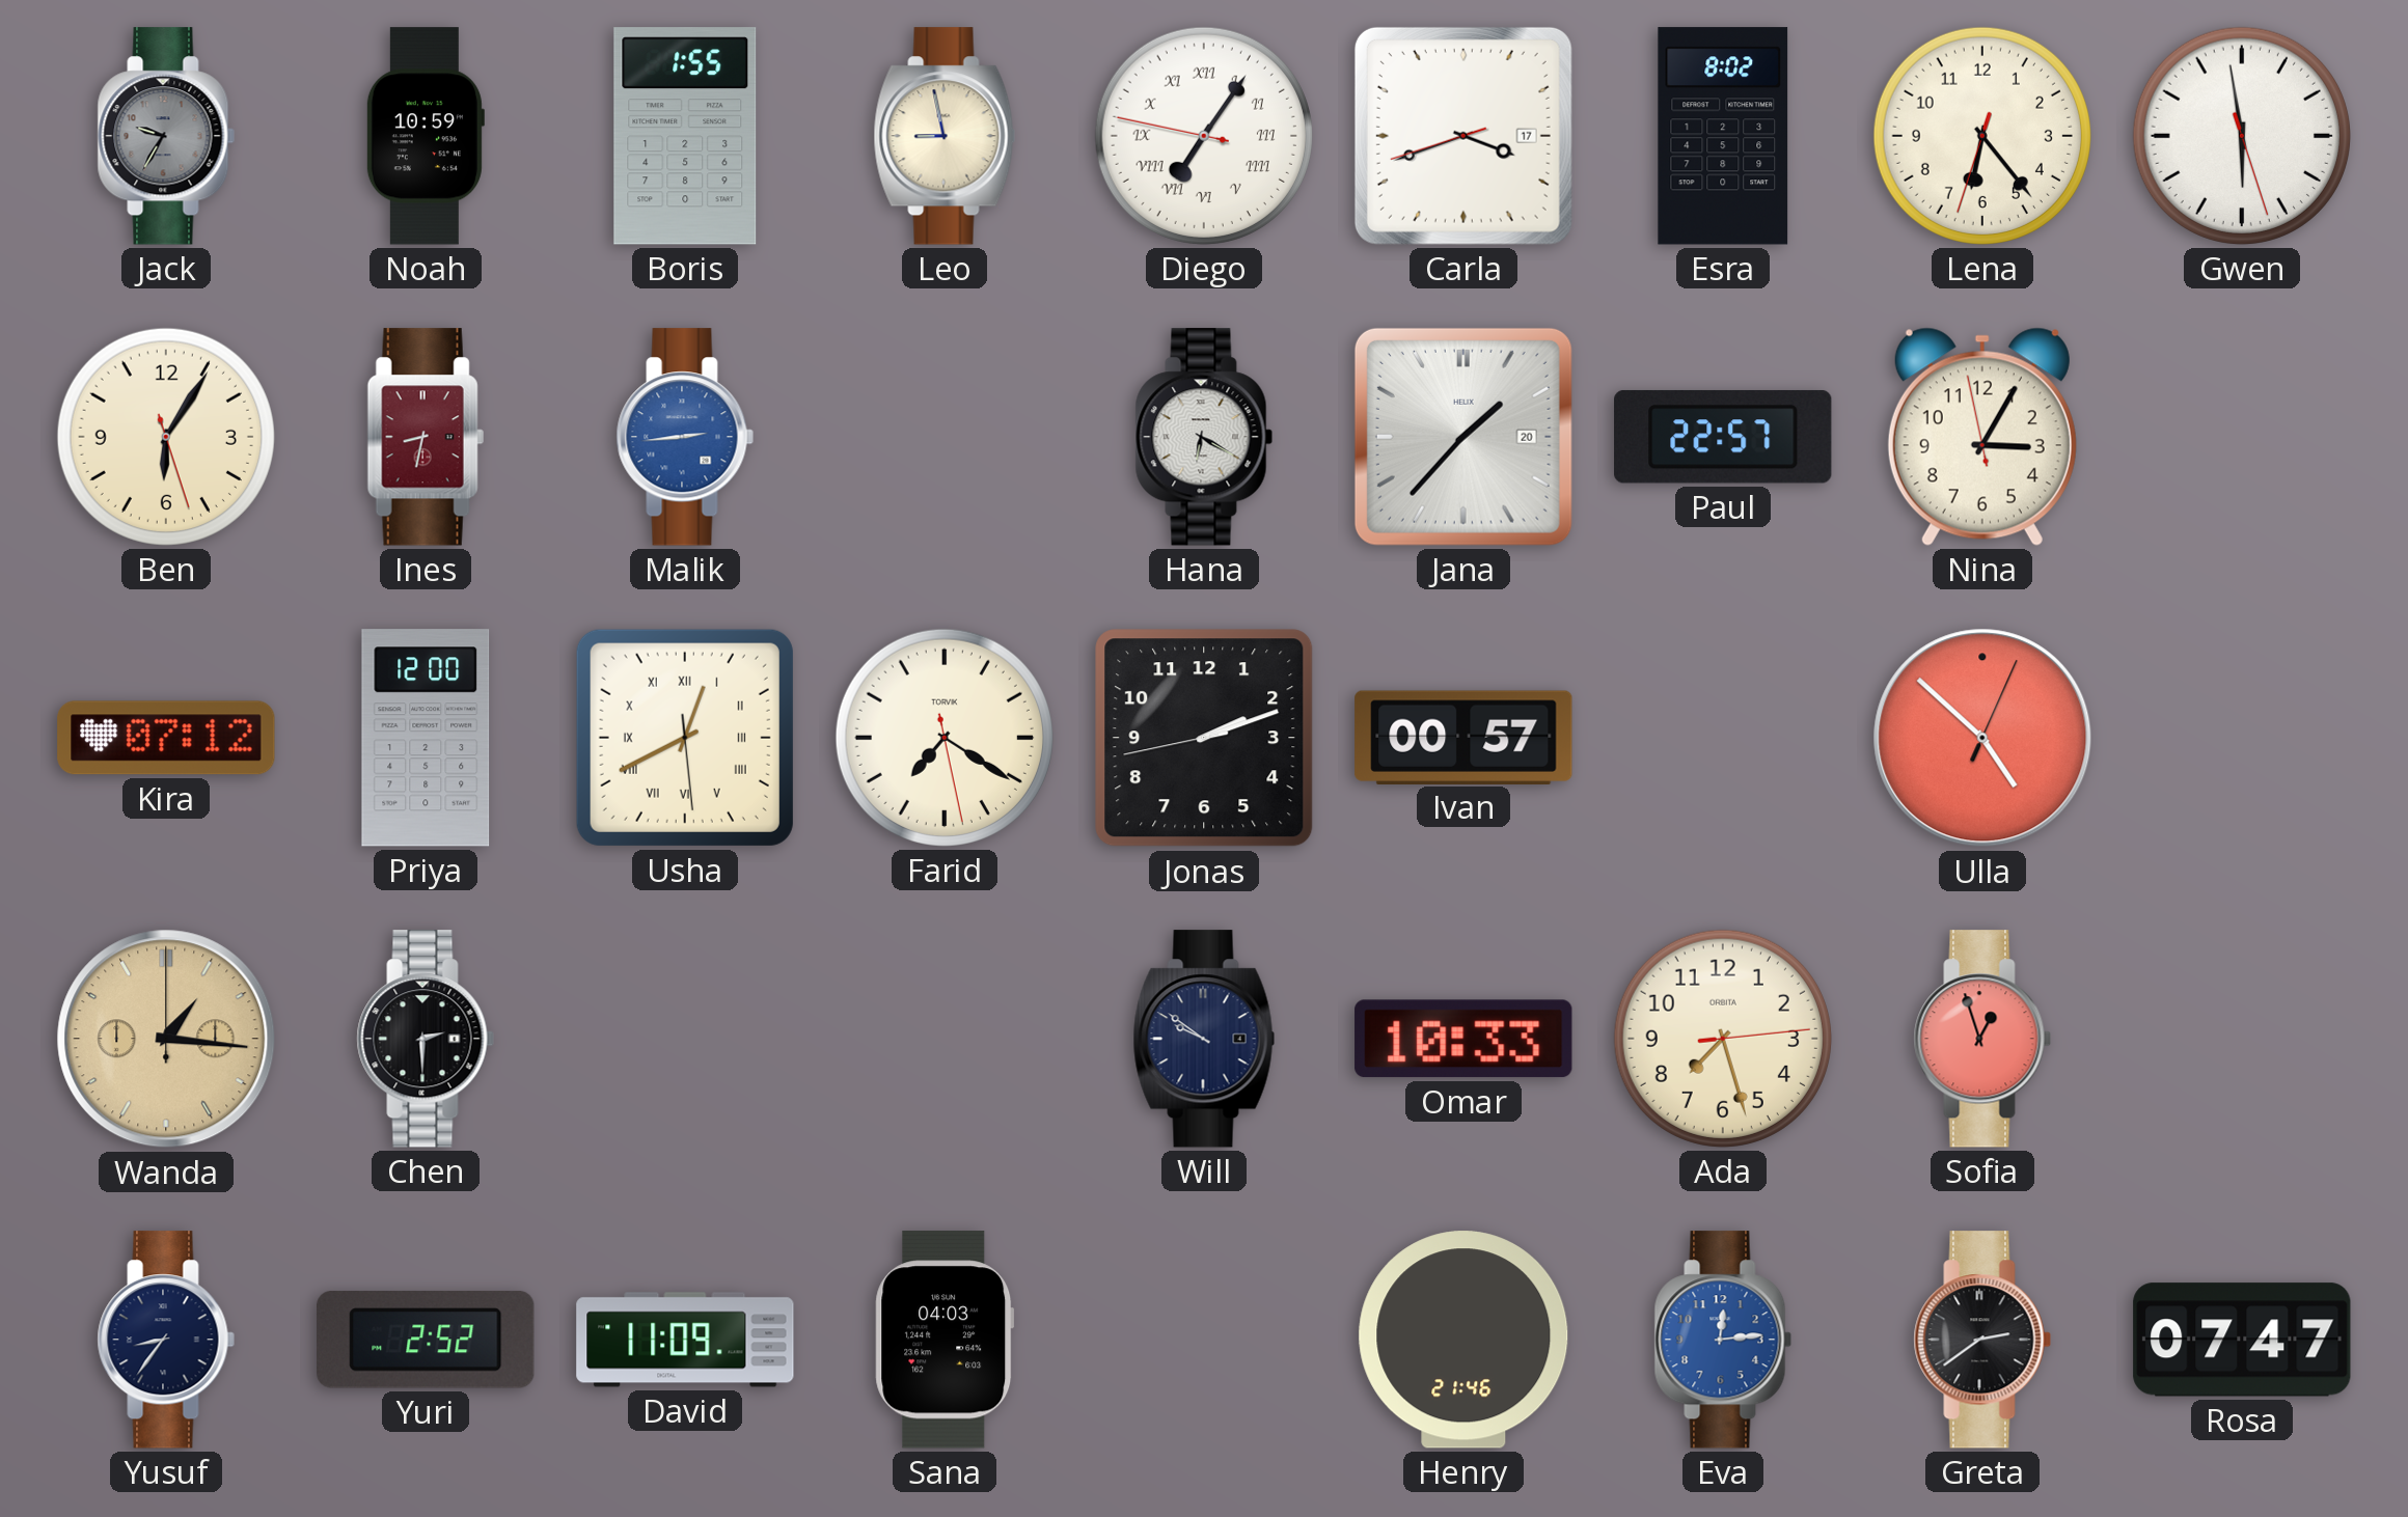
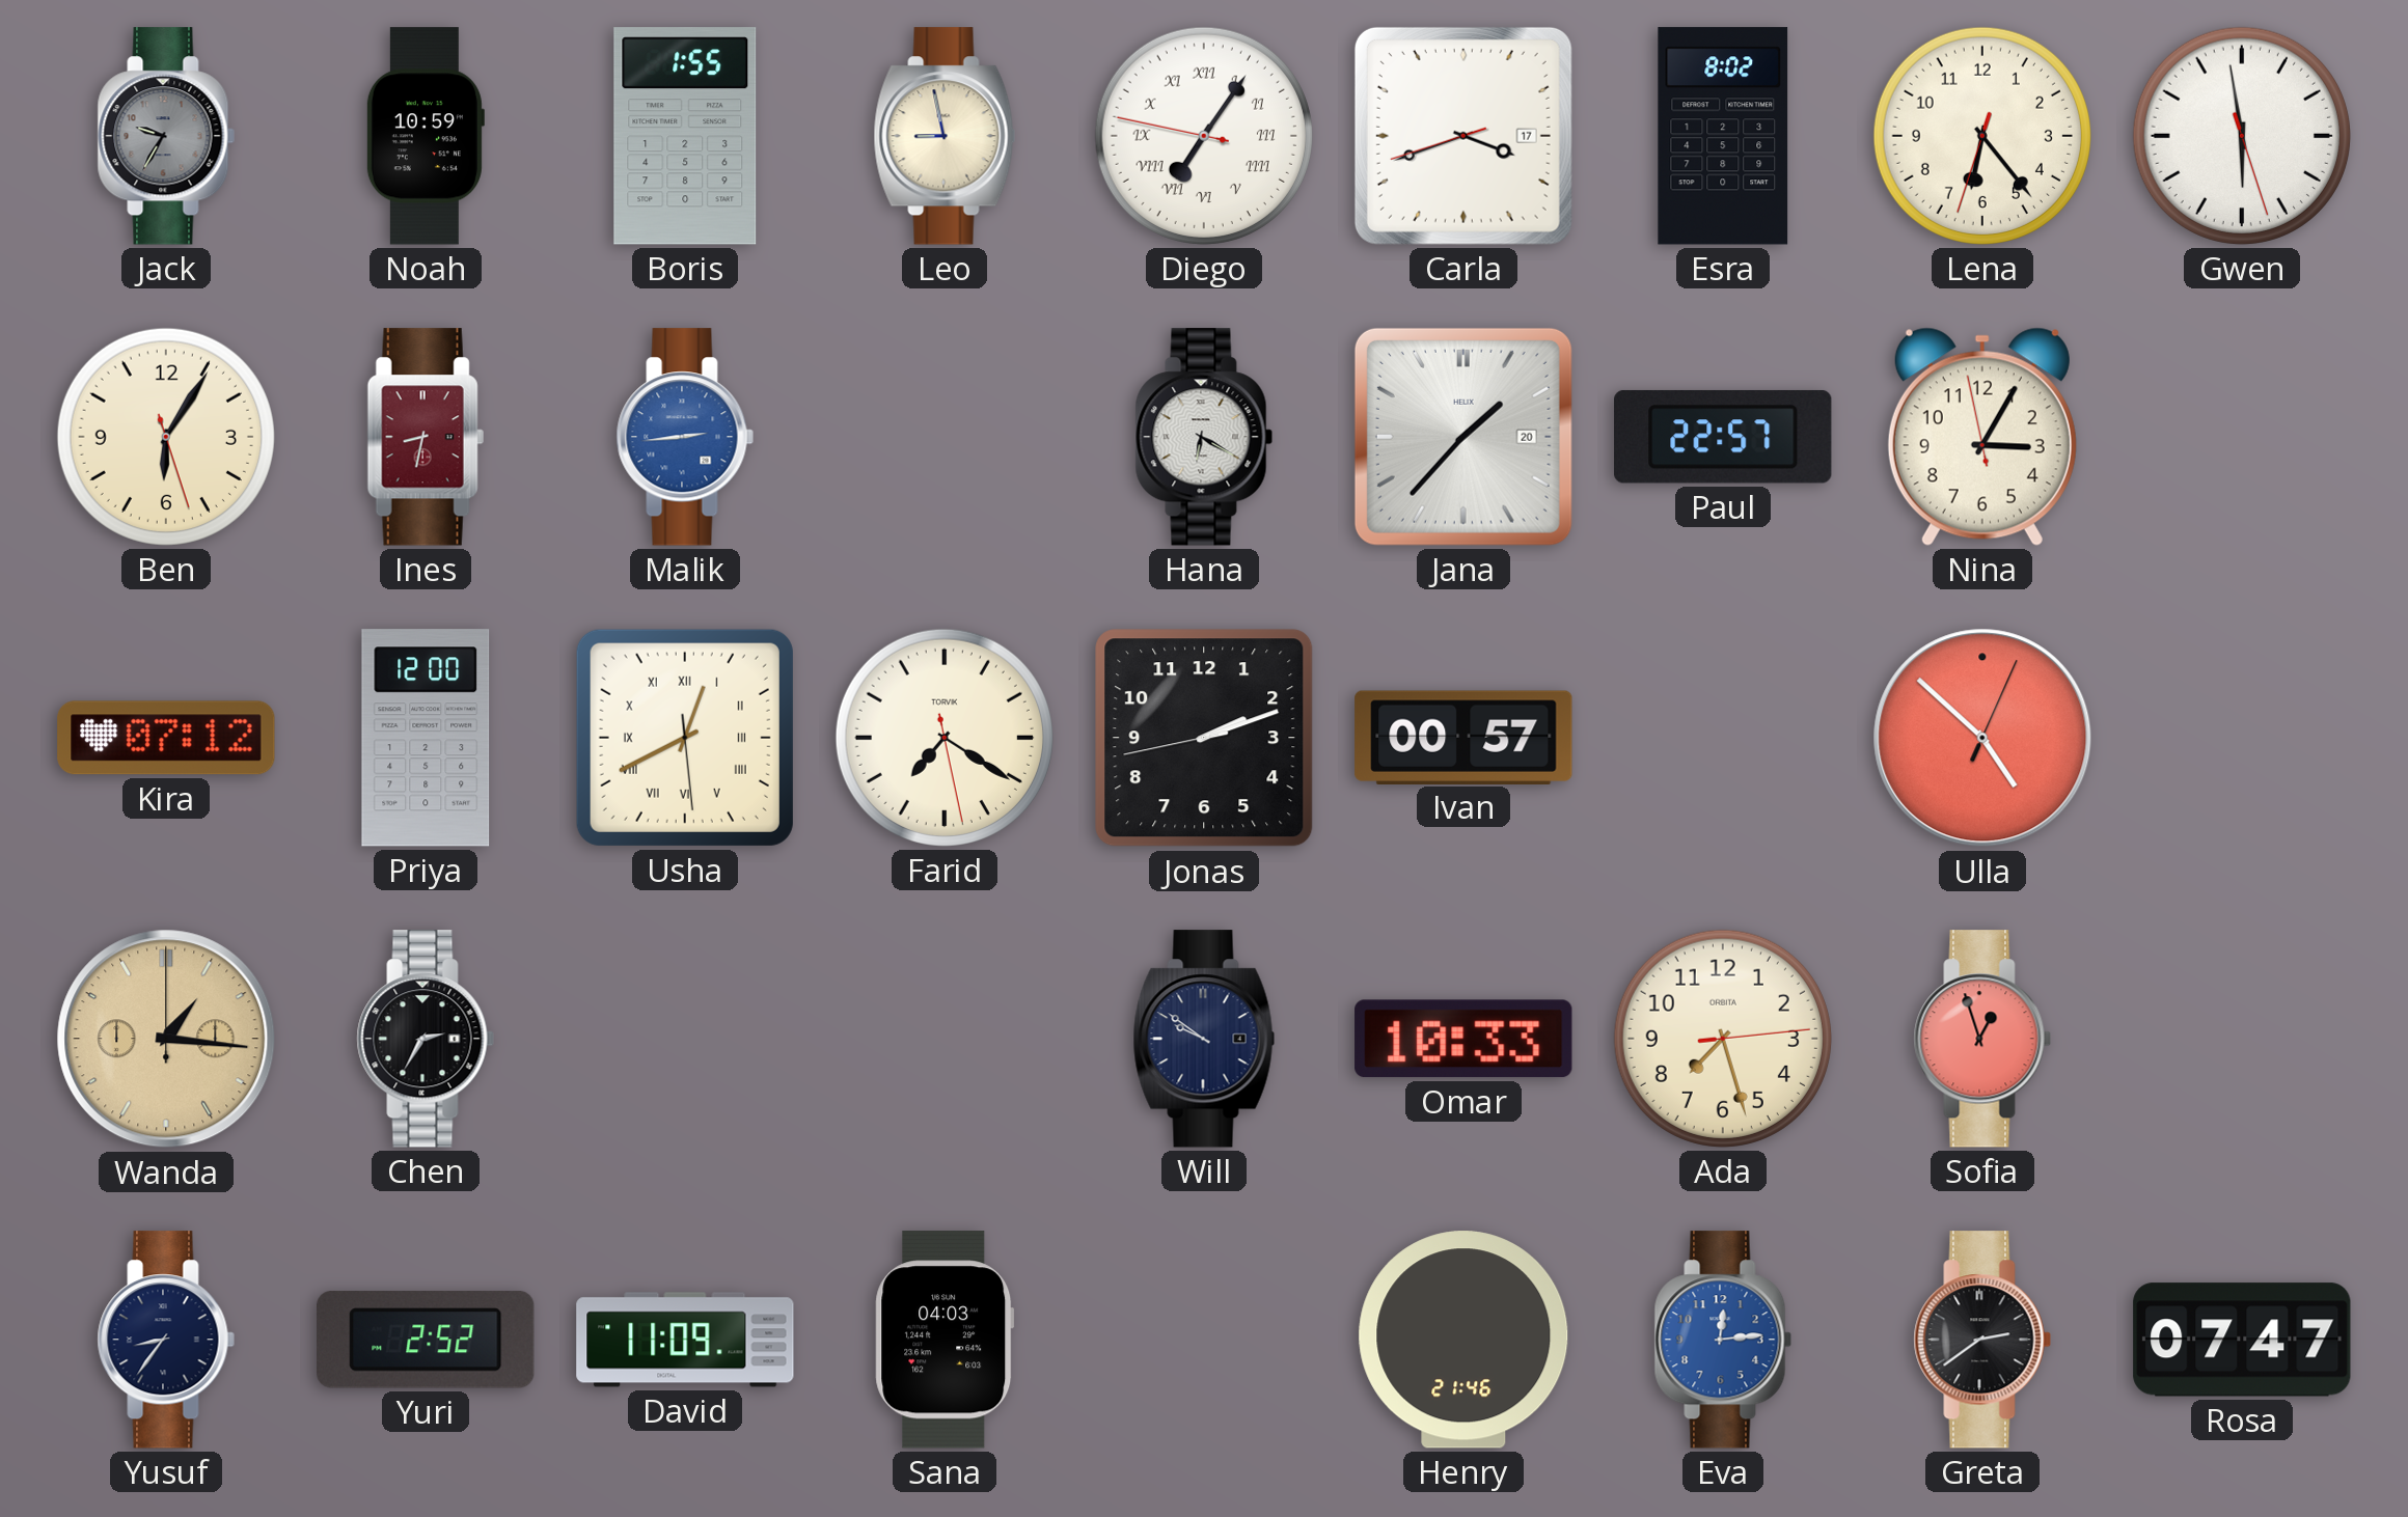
Chen: 2:30 -> 2:35 (426, 1039)
